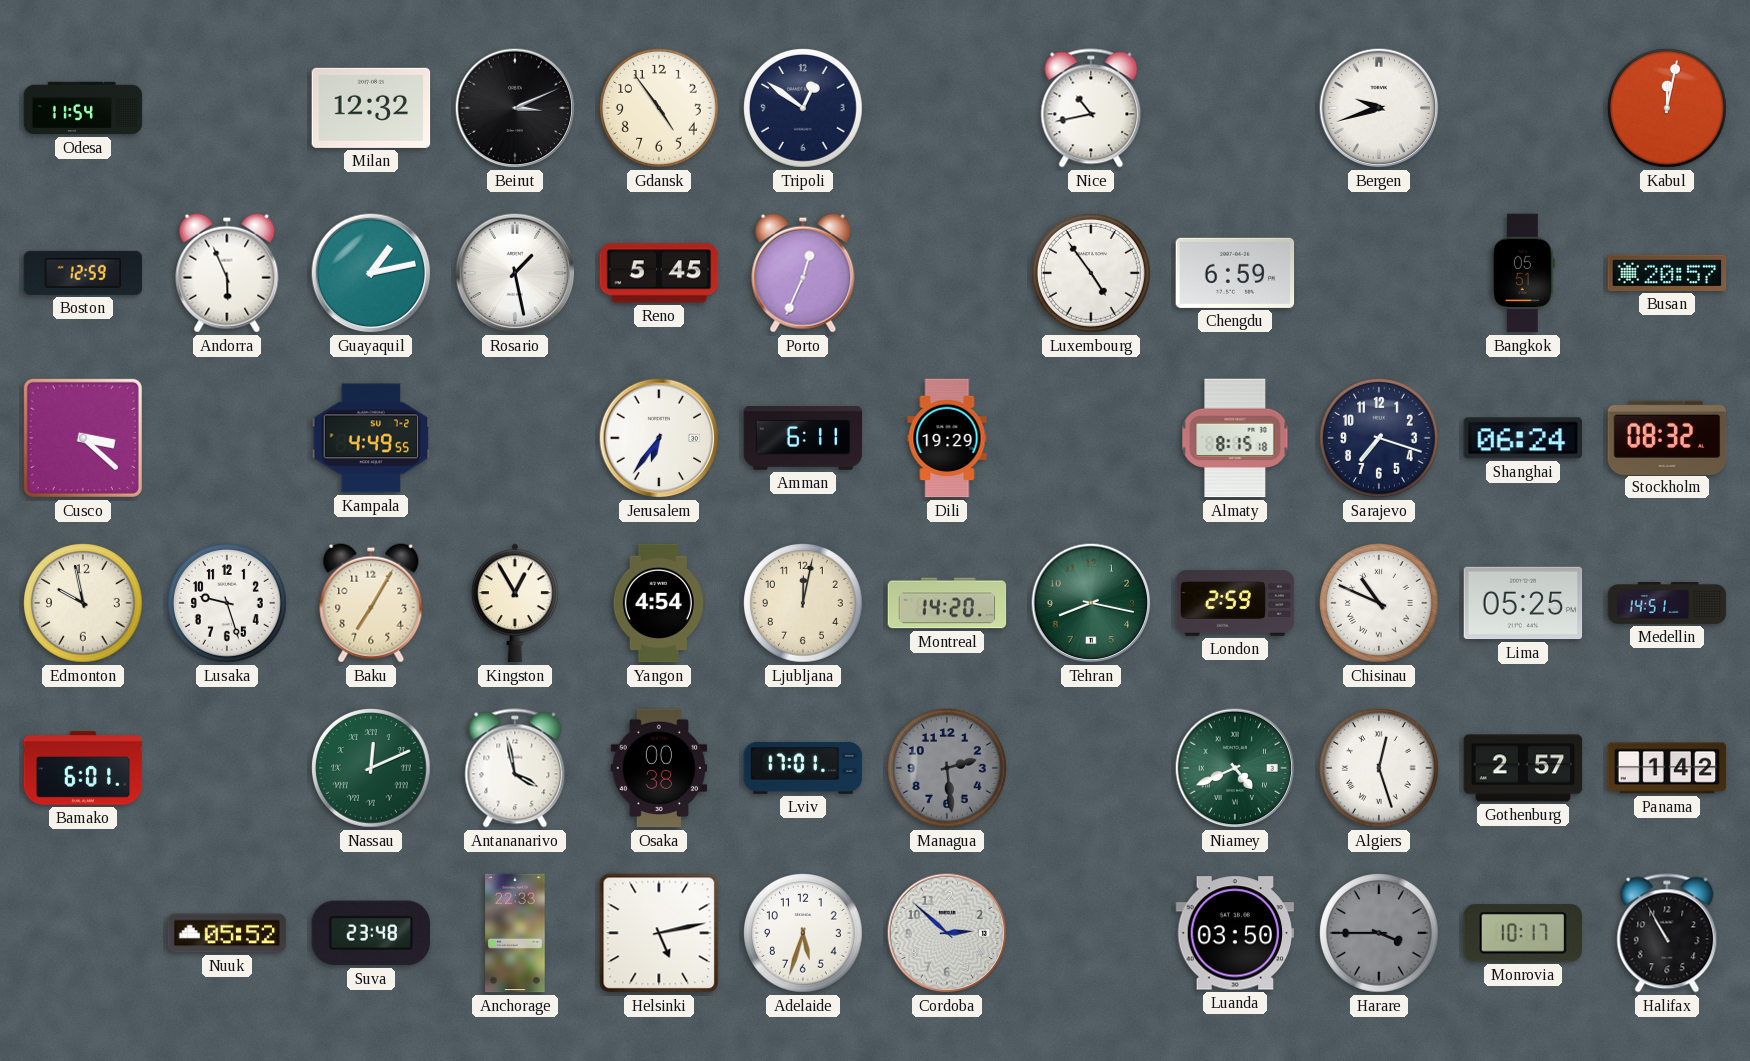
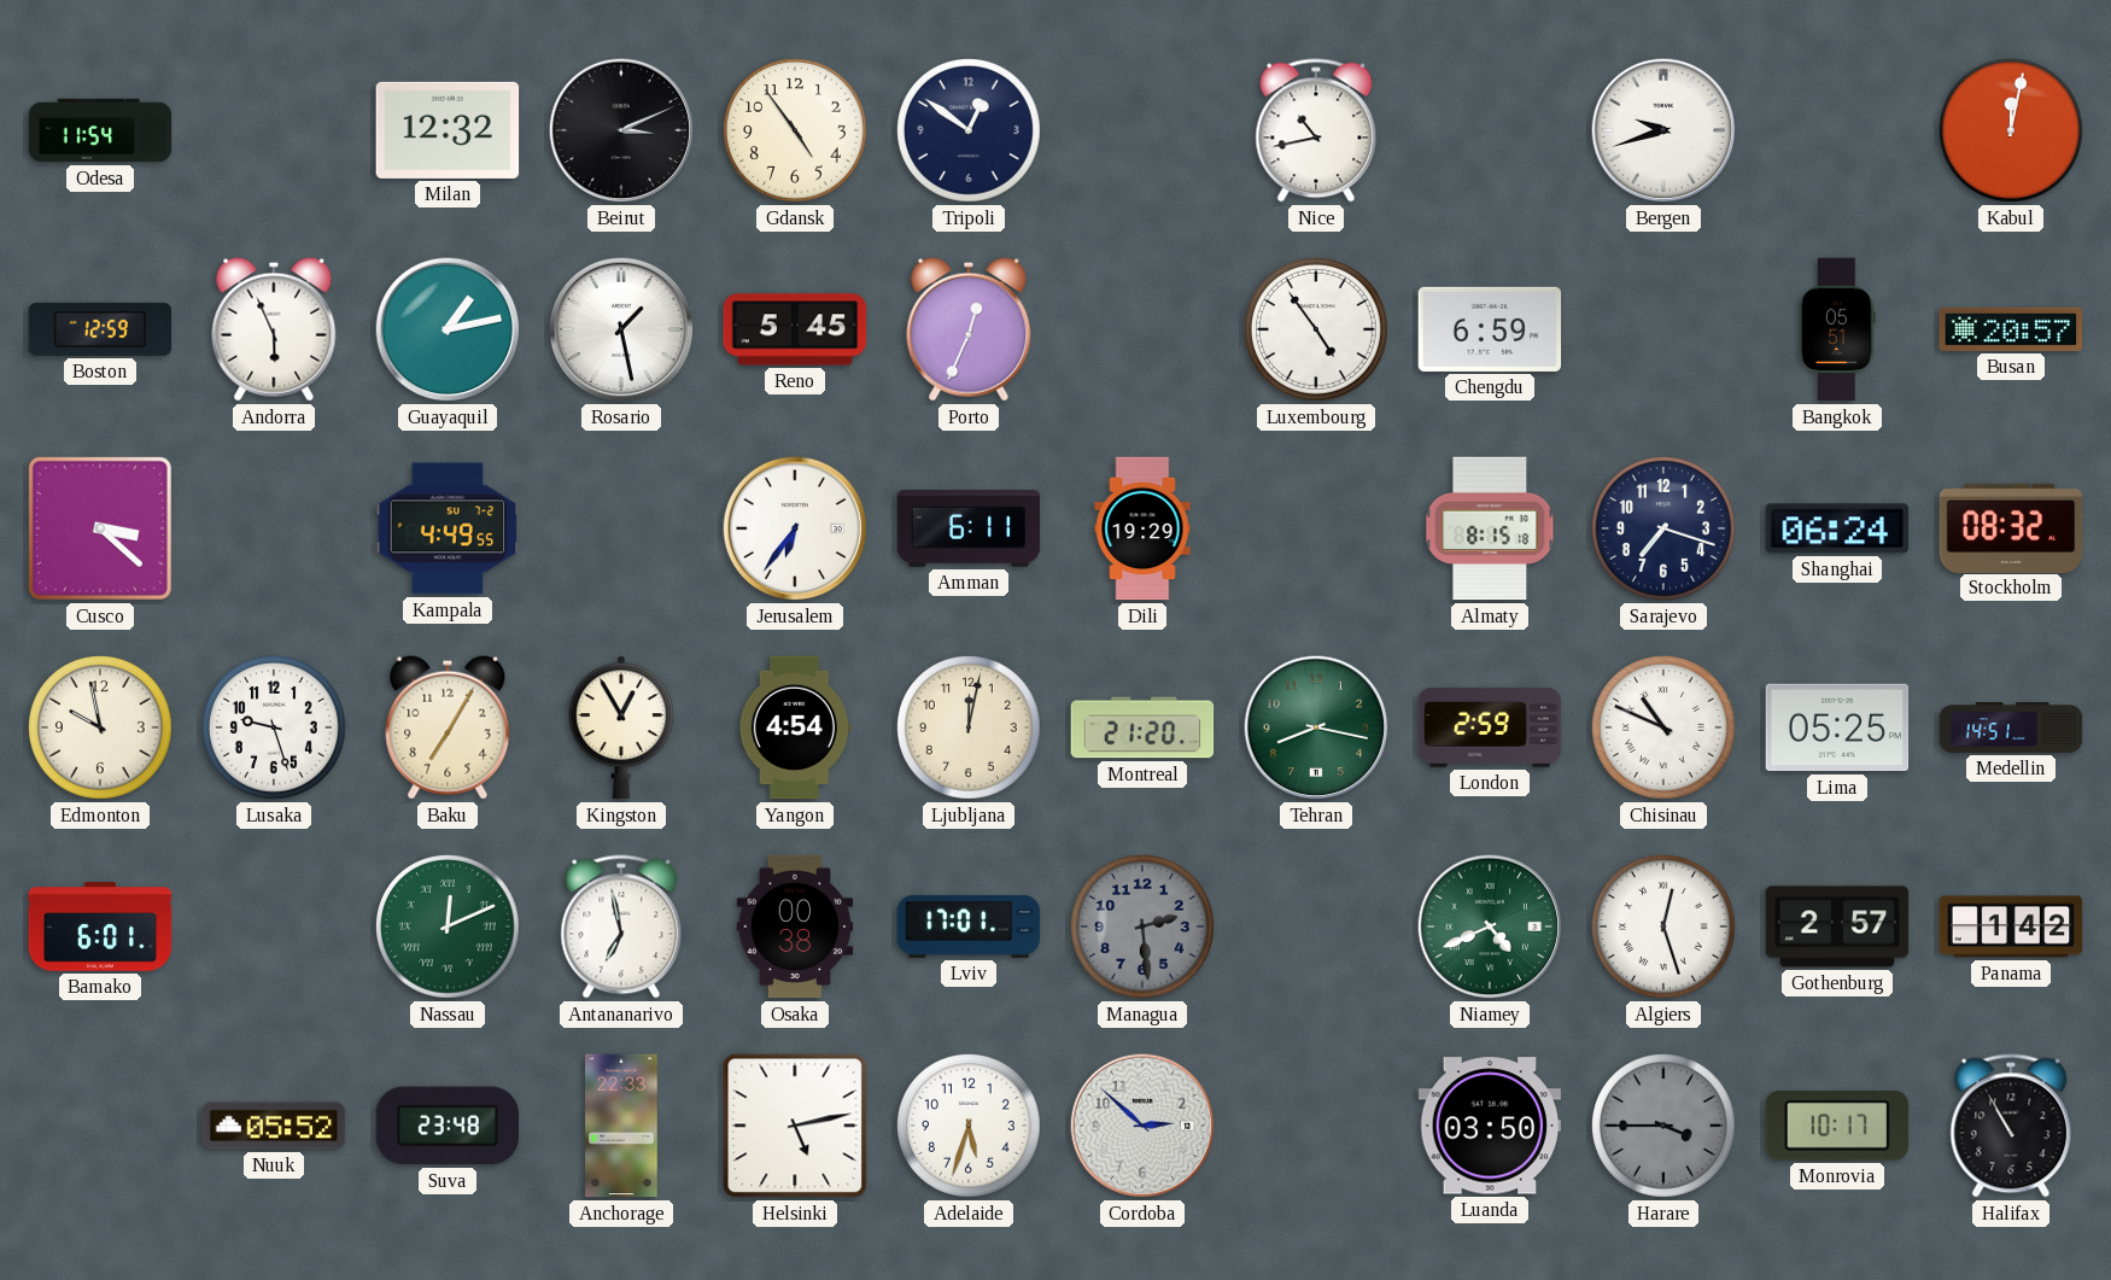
Montreal: 14:20 -> 21:20 (1142, 727)
Antananarivo: 3:58 -> 6:58 (621, 927)
